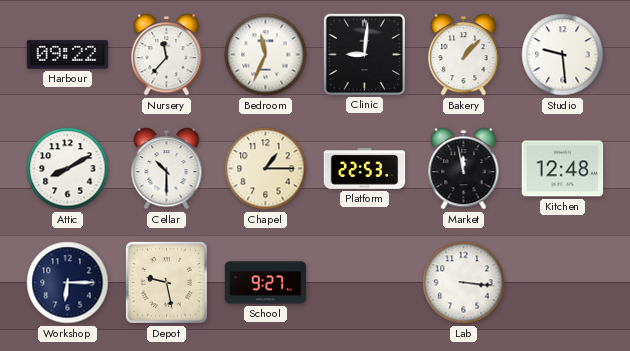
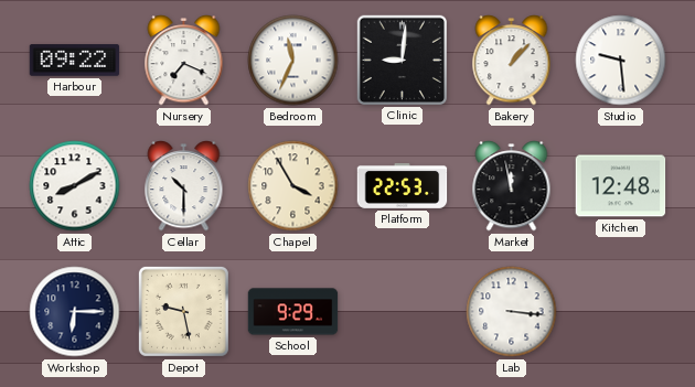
Nursery: 11:37 -> 7:19 (184, 61)
Chapel: 1:15 -> 3:55 (293, 186)
School: 9:27 -> 9:29 (293, 312)
